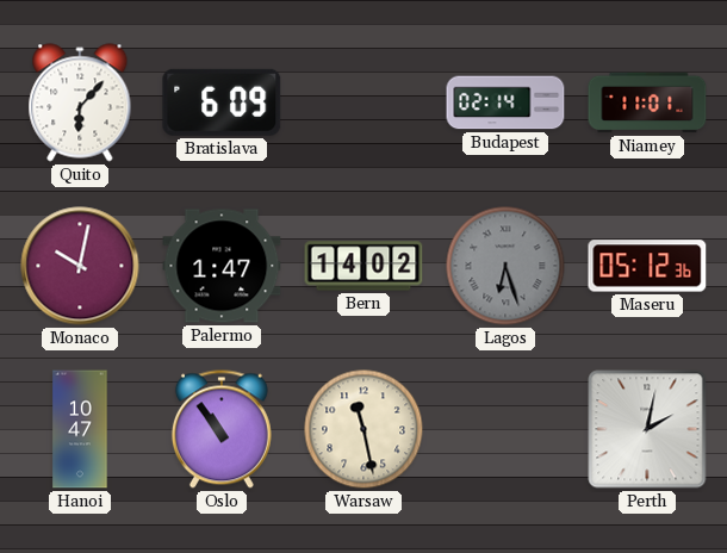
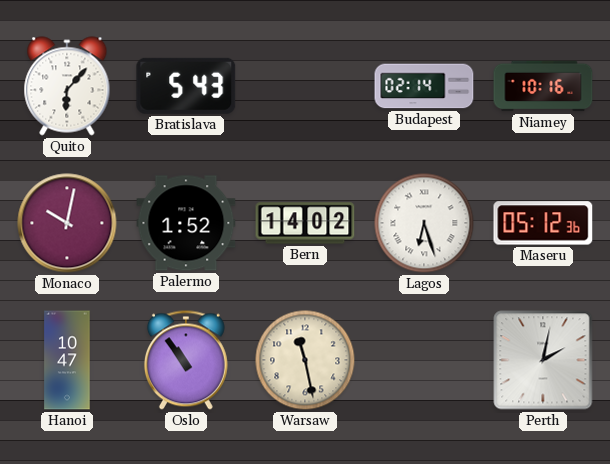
Bratislava: 6:09 -> 5:43 (186, 86)
Niamey: 11:01 -> 10:16 (543, 86)
Palermo: 1:47 -> 1:52 (186, 223)
Lagos dial: grey -> white (424, 223)
